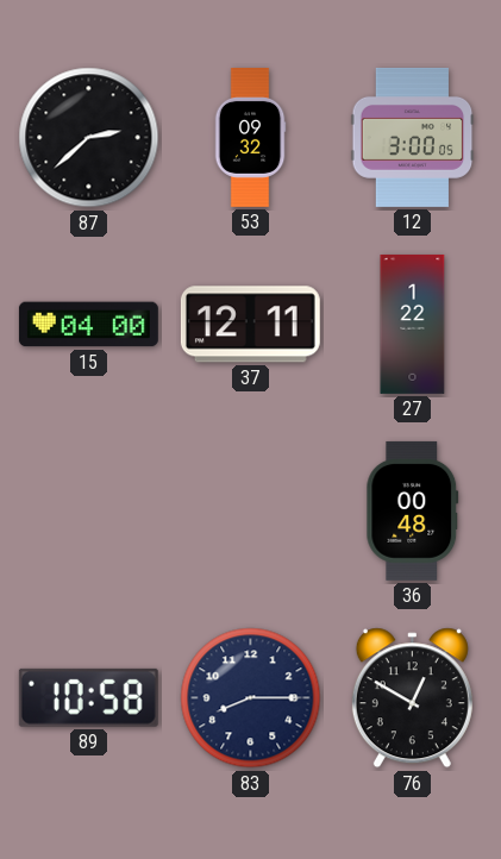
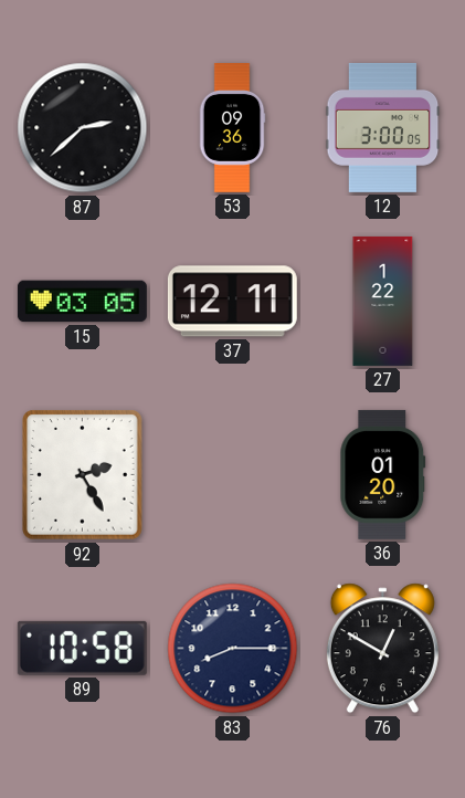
53: 09:32 -> 09:36 (232, 128)
15: 04:00 -> 03:05 (82, 302)
92: none -> 2:25 (83, 475)
36: 00:48 -> 01:20 (383, 474)
